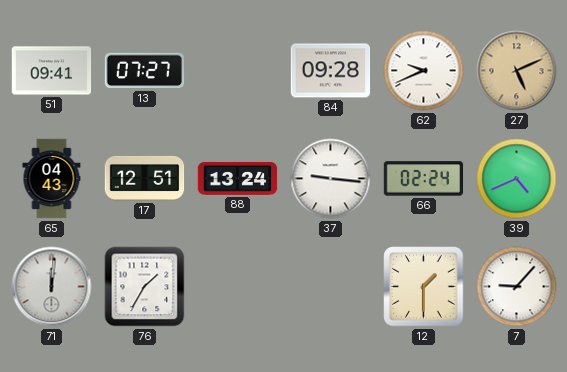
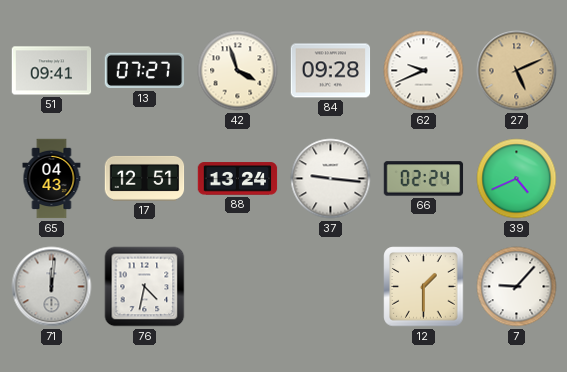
42: none -> 3:57 (238, 71)
76: 1:35 -> 4:32 (145, 287)
